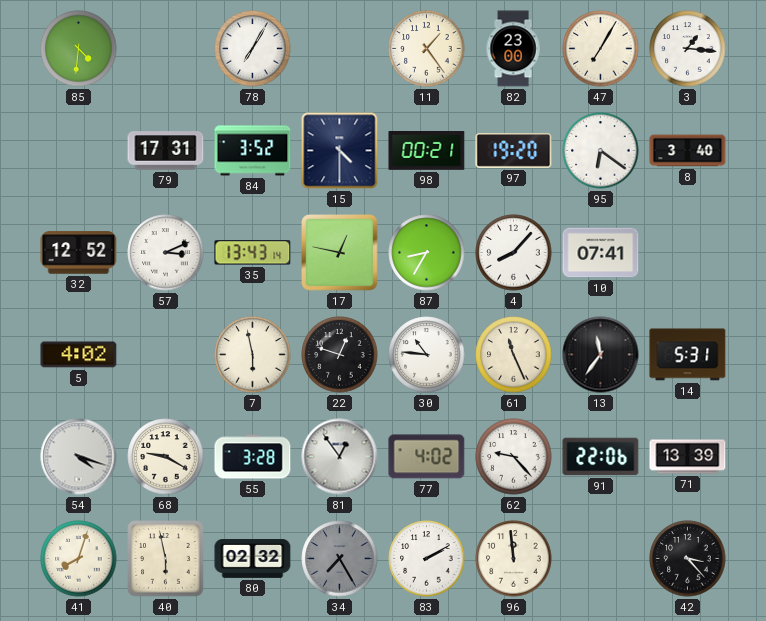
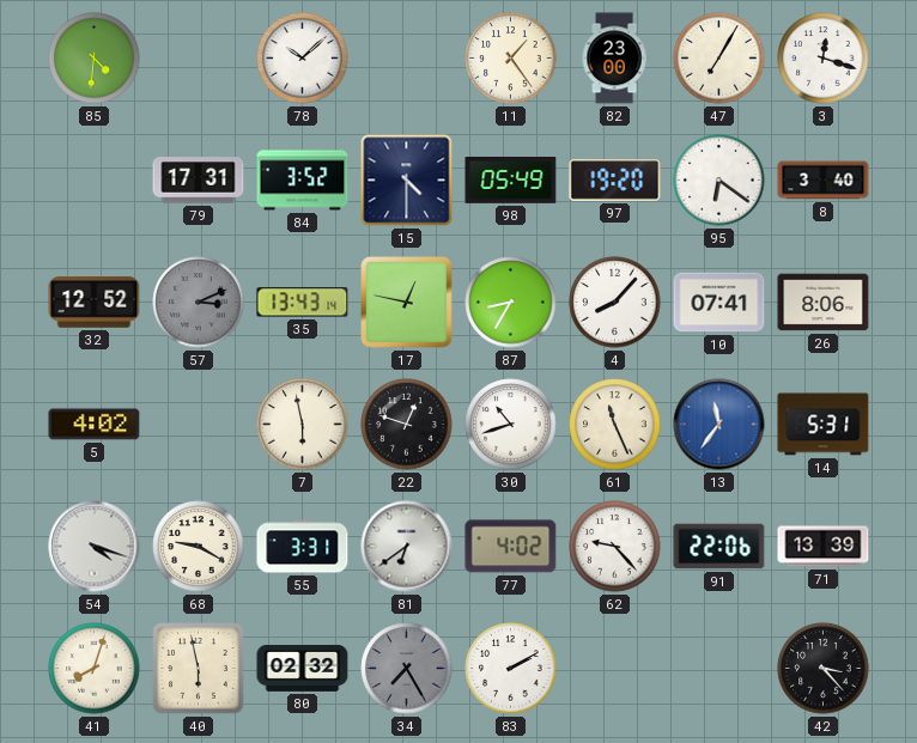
78: 7:05 -> 10:08 (303, 59)
3: 1:16 -> 12:18 (824, 59)
98: 00:21 -> 05:49 (511, 181)
57 dial: white -> grey (199, 303)
26: none -> 8:06 (824, 303)
30: 10:46 -> 10:42 (511, 425)
13 dial: black -> blue (719, 425)
55: 3:28 -> 3:31 (303, 547)
81: 12:54 -> 6:39 (407, 547)
96: 11:59 -> none (514, 559)
